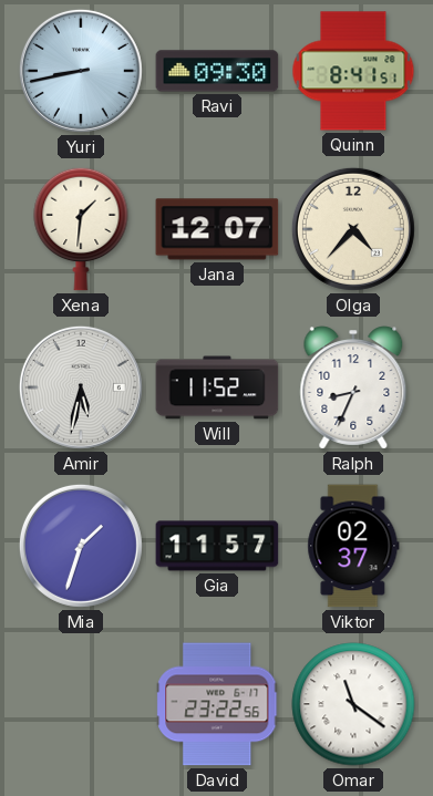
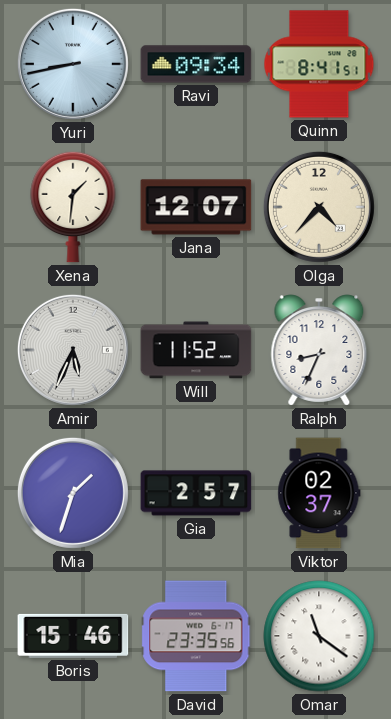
Ravi: 09:30 -> 09:34 (196, 64)
Amir: 5:32 -> 5:34 (73, 350)
Gia: 11:57 -> 2:57 (196, 493)
Boris: none -> 15:46 (73, 636)
David: 23:22 -> 23:35 (196, 636)
